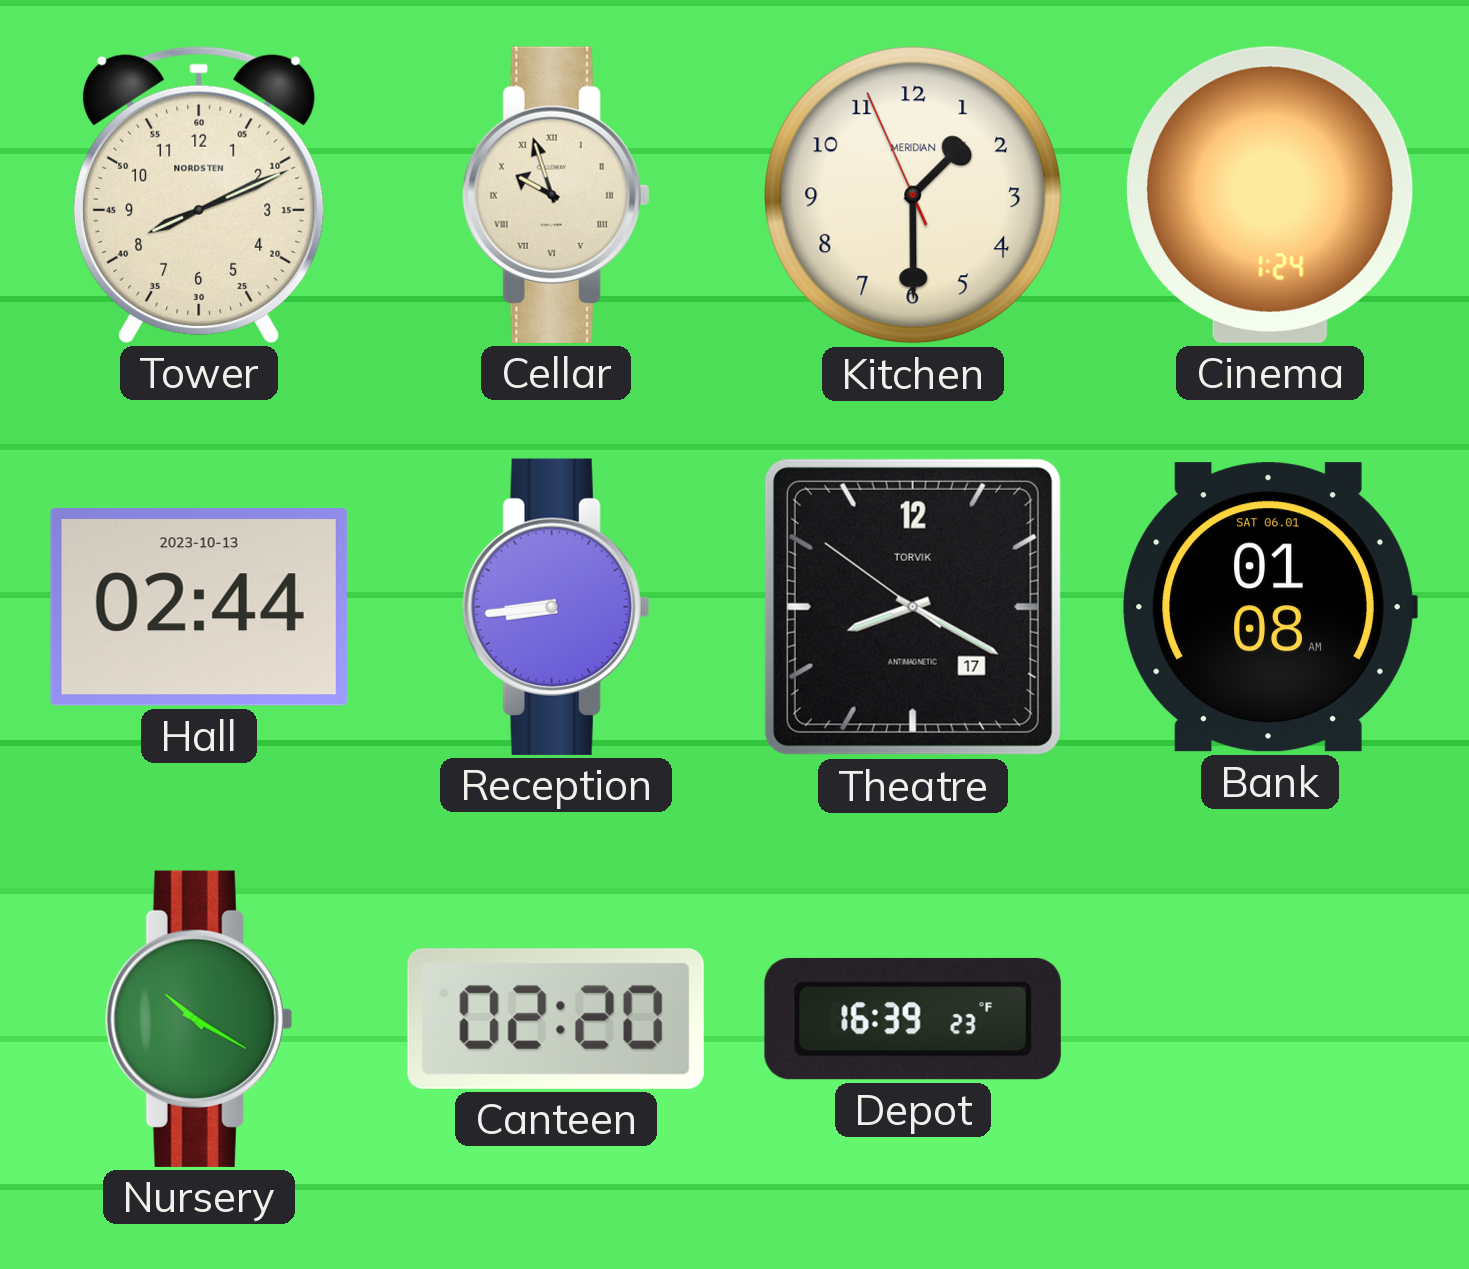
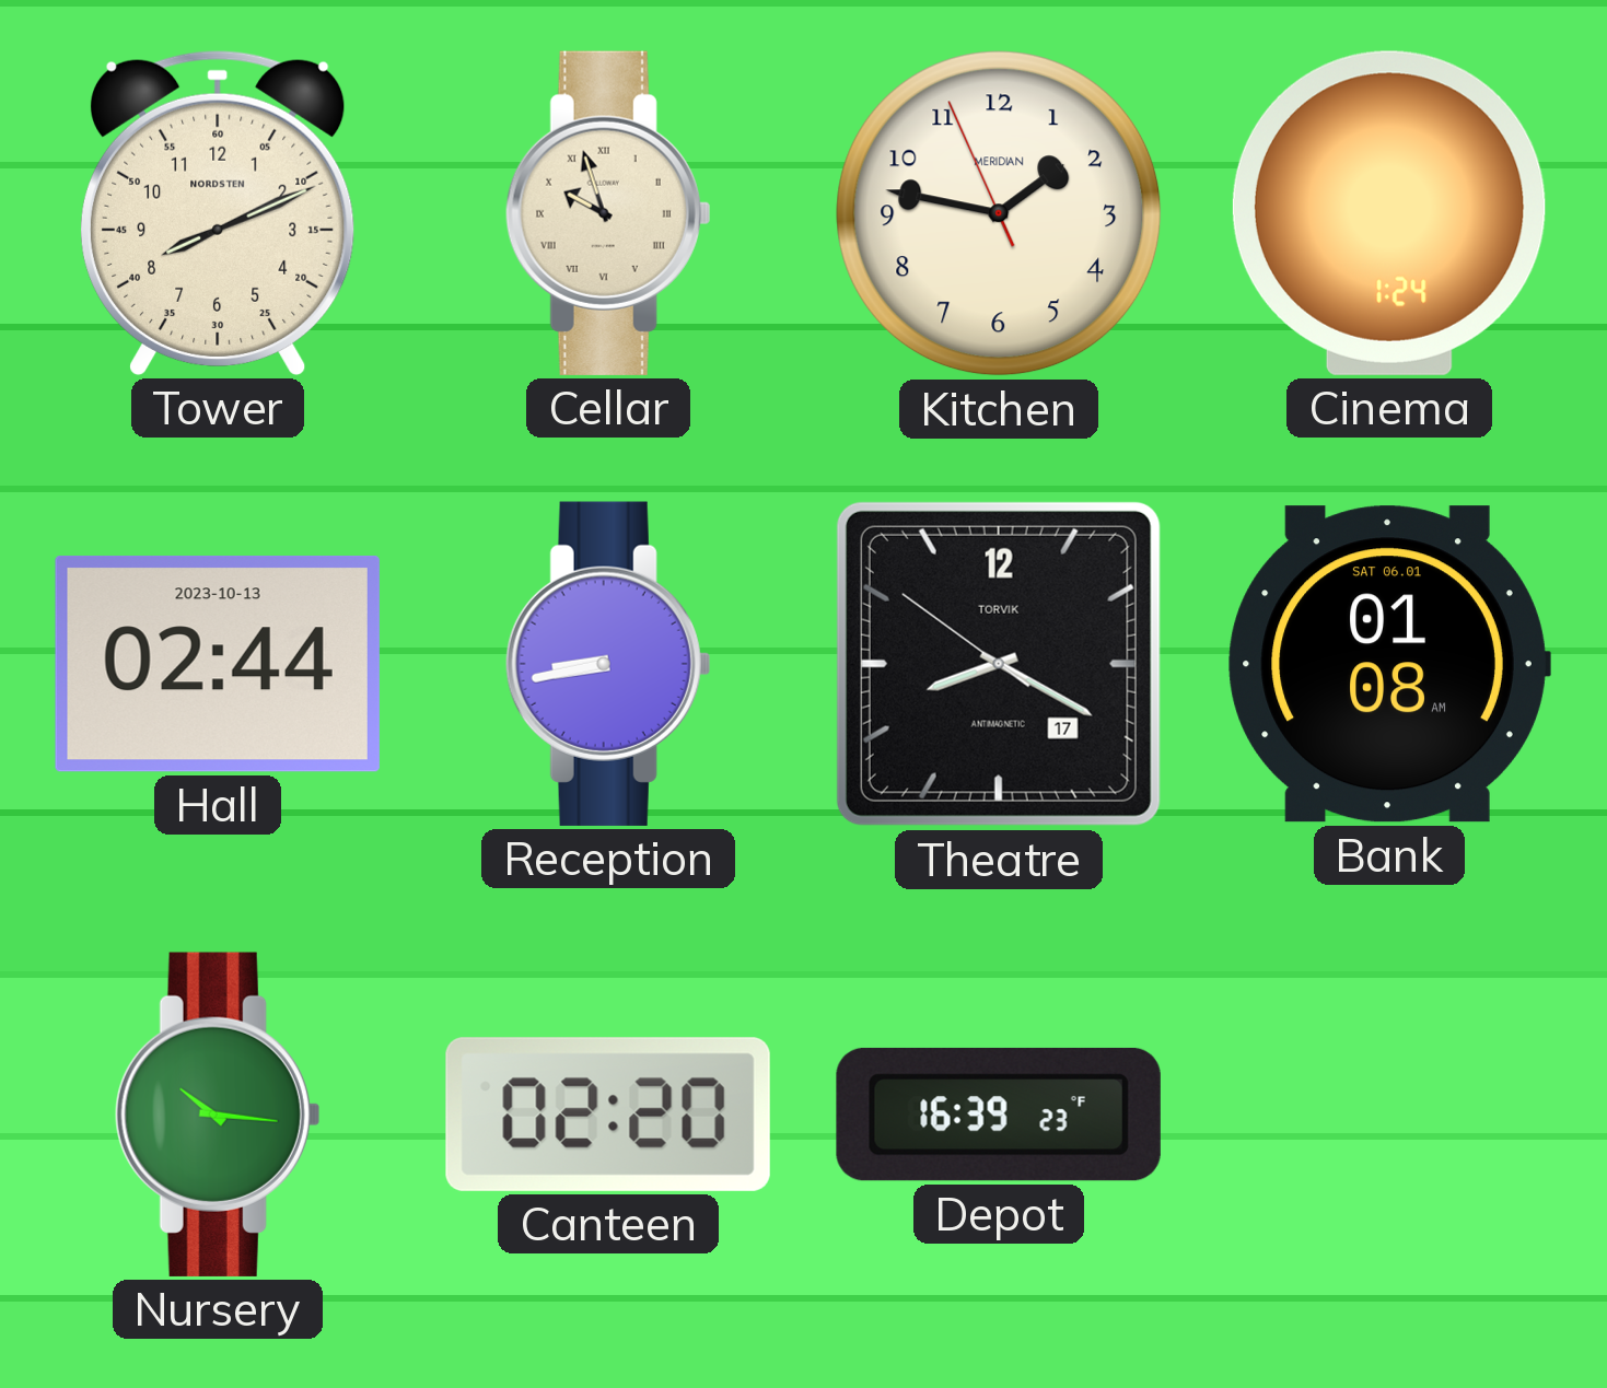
Kitchen: 1:29 -> 1:46 (999, 213)
Reception: 8:44 -> 8:43 (608, 664)
Nursery: 10:20 -> 10:16 (218, 1115)
